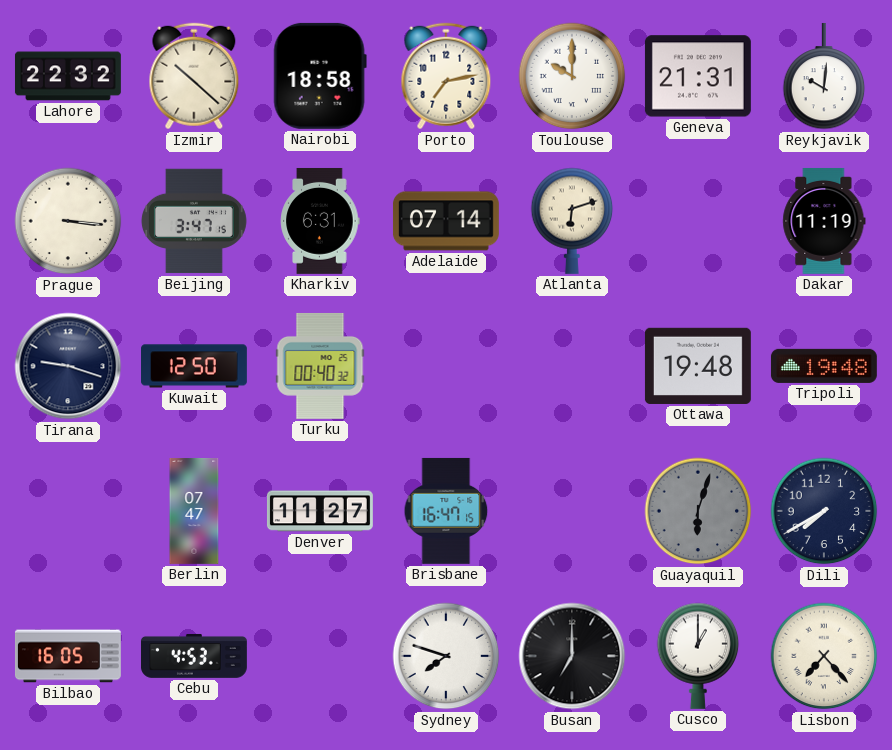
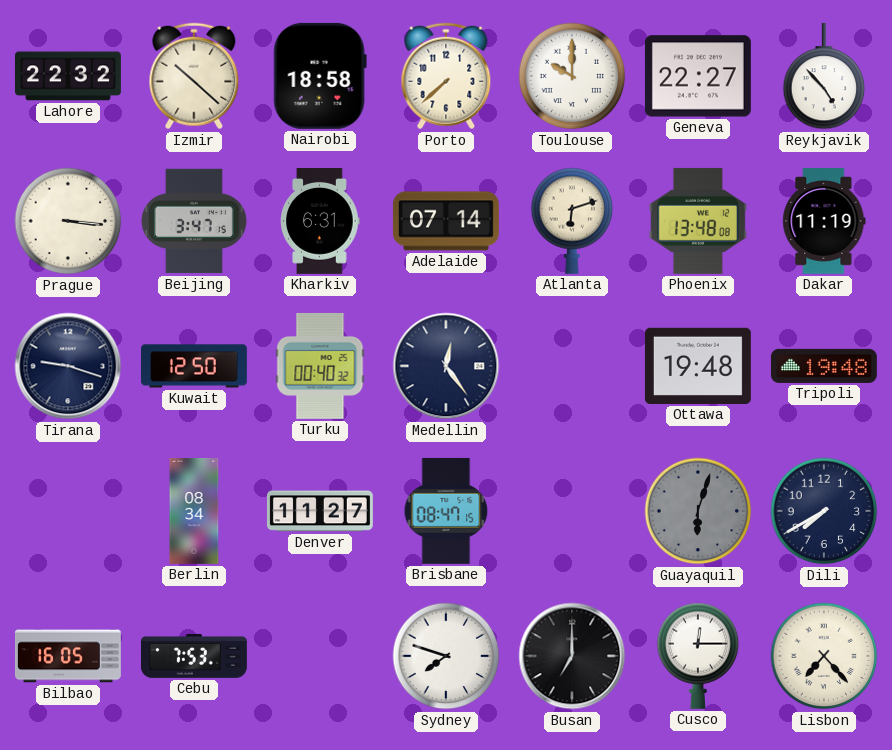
Porto: 7:13 -> 7:38 (446, 76)
Geneva: 21:31 -> 22:27 (698, 76)
Reykjavik: 10:01 -> 4:53 (824, 76)
Phoenix: none -> 13:48 (698, 221)
Medellin: none -> 12:24 (446, 366)
Berlin: 07:47 -> 08:34 (194, 512)
Brisbane: 16:47 -> 08:47 (446, 511)
Cebu: 4:53 -> 7:53 (194, 656)
Cusco: 1:00 -> 12:15 (698, 656)
